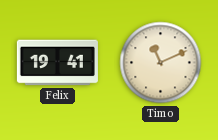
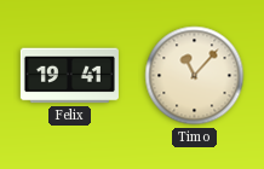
Timo: 11:11 -> 11:07 (195, 76)
